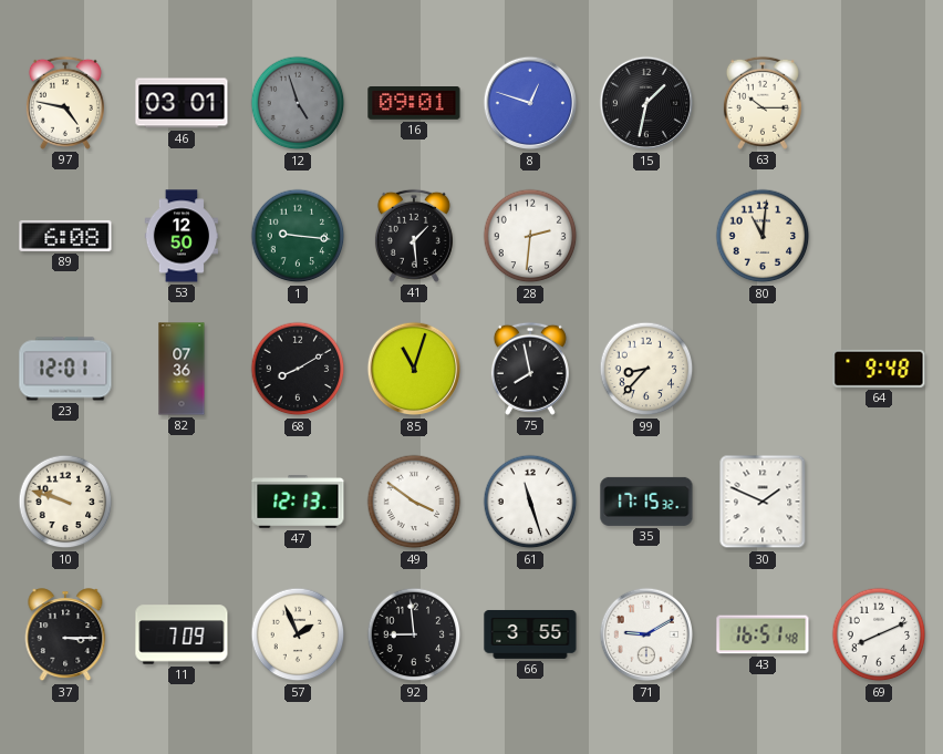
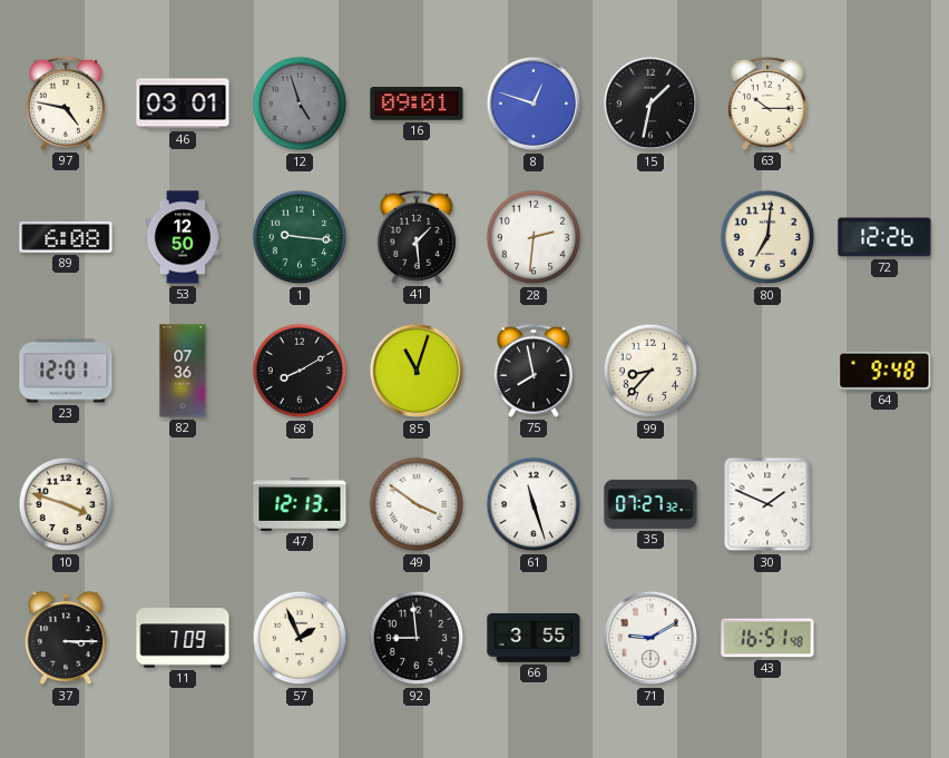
80: 11:01 -> 7:01 (767, 237)
72: none -> 12:26 (884, 237)
10: 9:48 -> 3:48 (66, 504)
35: 17:15 -> 07:27 (650, 504)
69: 8:11 -> none (879, 634)
